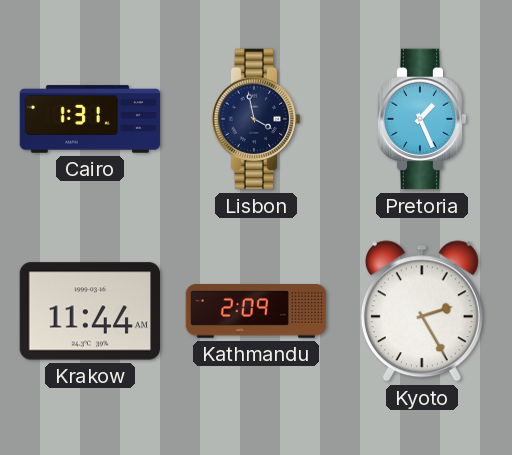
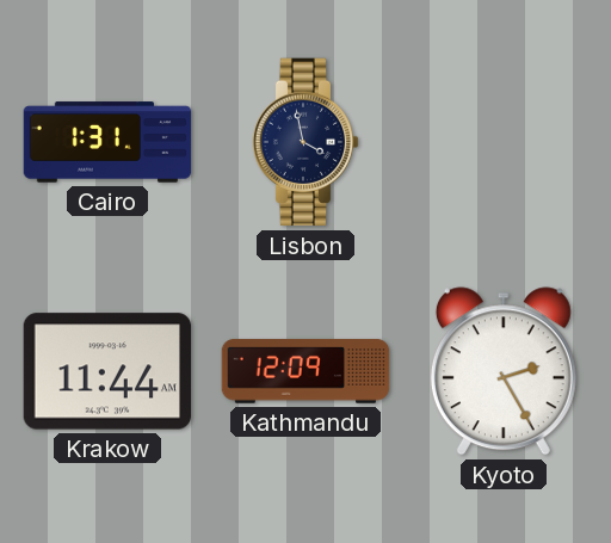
Pretoria: 1:26 -> none (422, 119)
Kathmandu: 2:09 -> 12:09 (305, 371)
